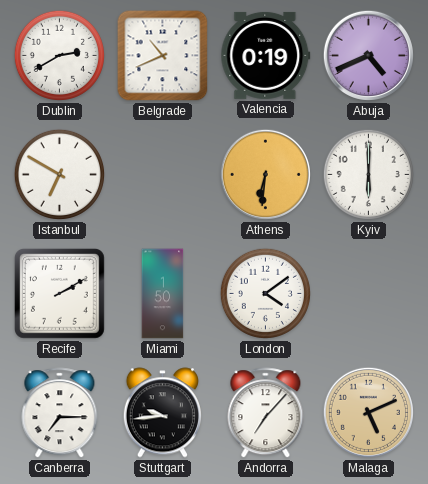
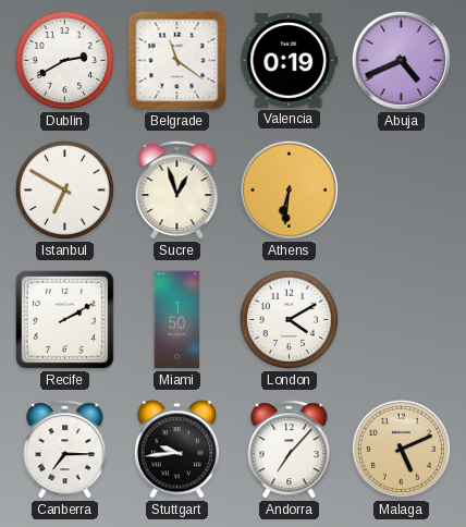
Belgrade: 10:41 -> 11:21 (177, 61)
Sucre: none -> 12:57 (177, 191)
Kyiv: 6:00 -> none (368, 174)
London: 4:09 -> 4:10 (289, 319)
